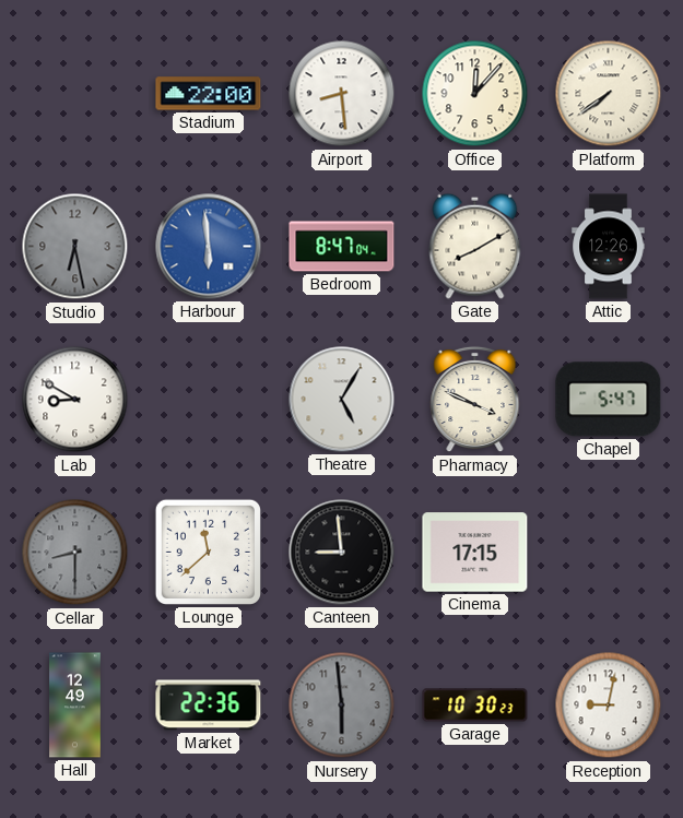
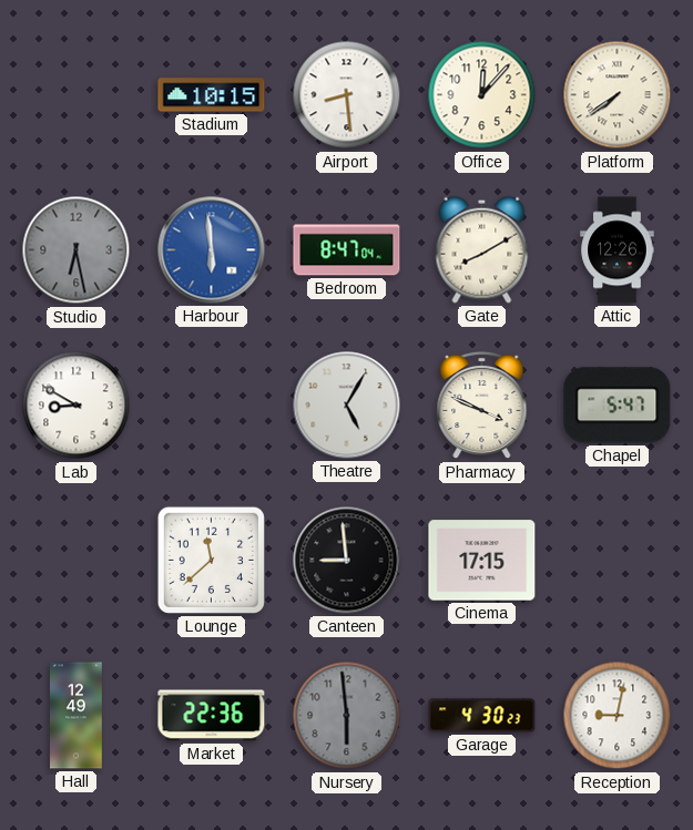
Stadium: 22:00 -> 10:15 (212, 95)
Cellar: 8:30 -> none (75, 553)
Garage: 10:30 -> 4:30 (482, 716)
